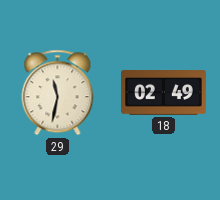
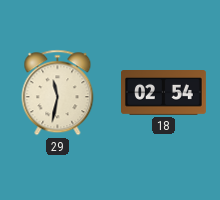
18: 02:49 -> 02:54 (164, 93)
